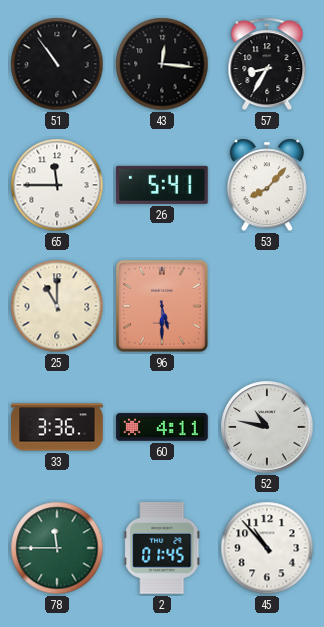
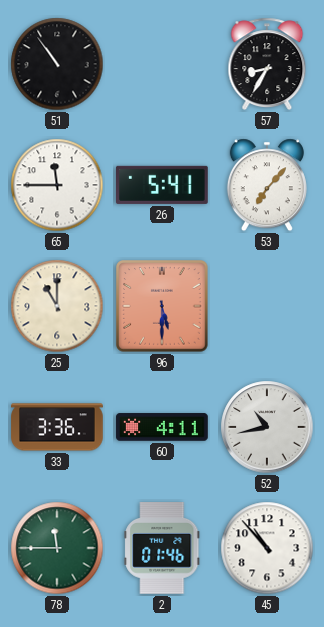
43: 12:16 -> none (162, 64)
53: 8:07 -> 7:07 (267, 185)
52: 10:47 -> 10:43 (267, 427)
2: 01:45 -> 01:46 (162, 549)
